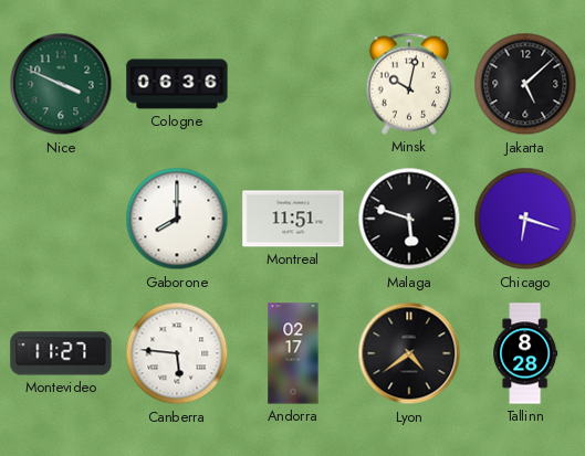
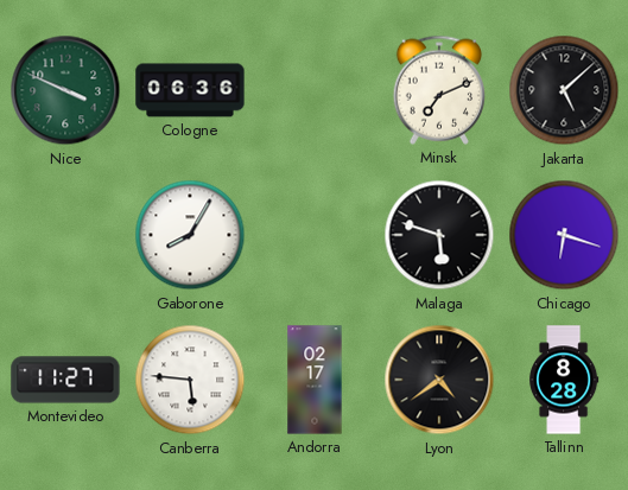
Minsk: 10:02 -> 7:11 (438, 90)
Gaborone: 8:00 -> 8:05 (190, 235)
Montreal: 11:51 -> none (293, 219)
